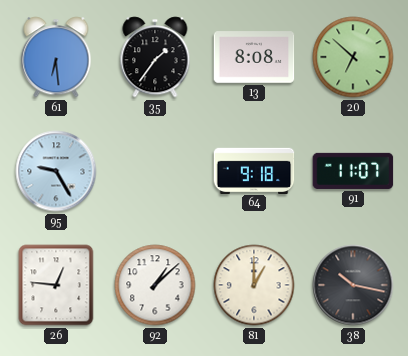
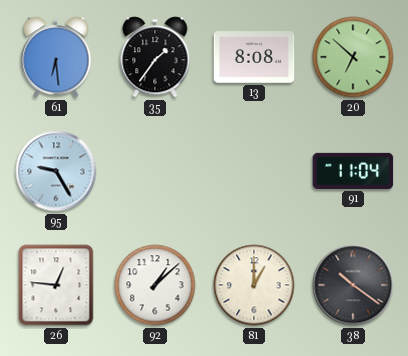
64: 9:18 -> none (254, 170)
91: 11:07 -> 11:04 (353, 171)
38: 10:17 -> 10:21 (353, 285)
